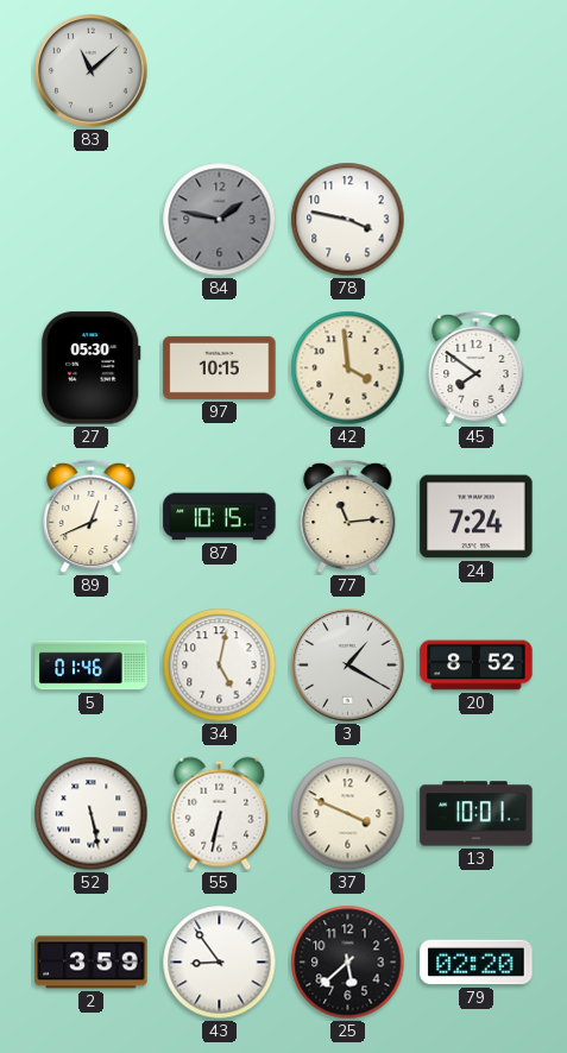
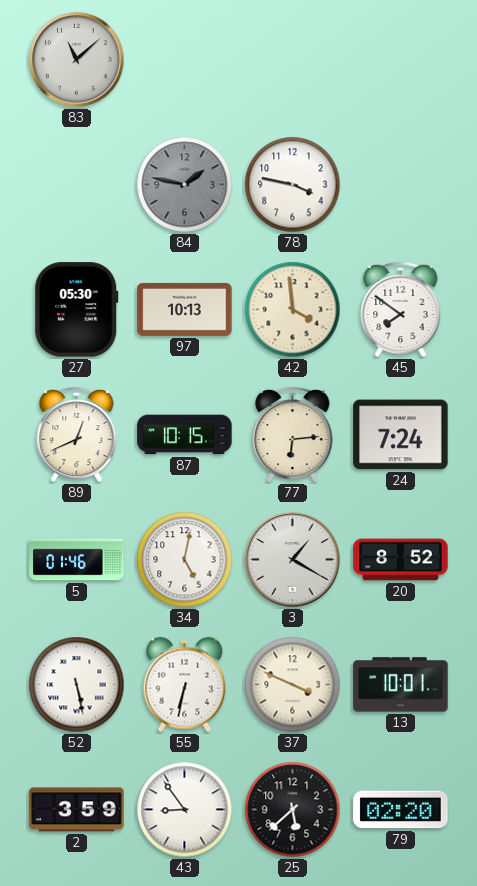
97: 10:15 -> 10:13 (185, 309)
77: 11:14 -> 6:14 (293, 435)
